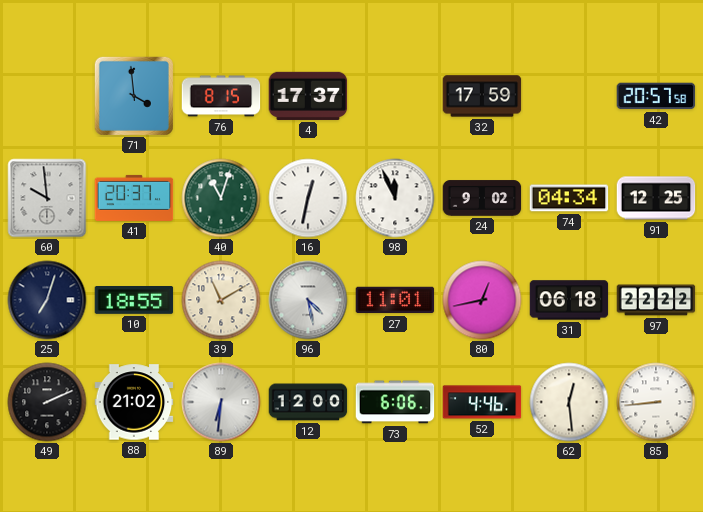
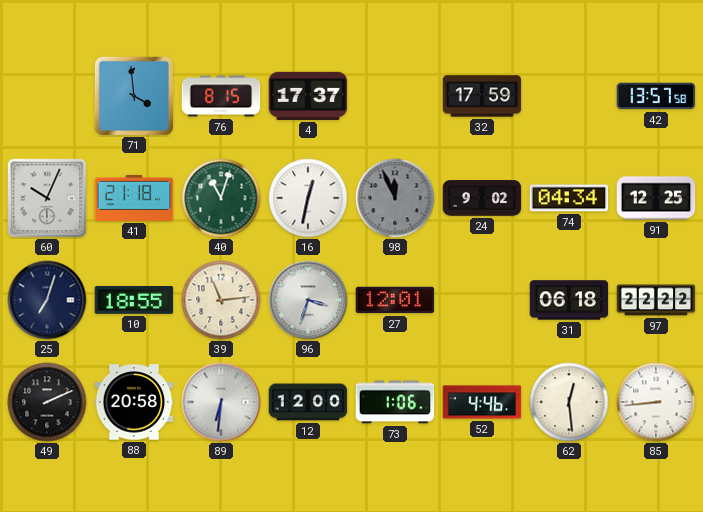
42: 20:57 -> 13:57 (656, 96)
60: 9:59 -> 10:04 (47, 198)
41: 20:37 -> 21:18 (134, 198)
98 dial: white -> grey (395, 198)
39: 11:10 -> 11:14 (221, 300)
96: 4:28 -> 3:33 (308, 300)
27: 11:01 -> 12:01 (395, 300)
80: 12:43 -> none (482, 300)
88: 21:02 -> 20:58 (134, 402)
73: 6:06 -> 1:06 (395, 402)
